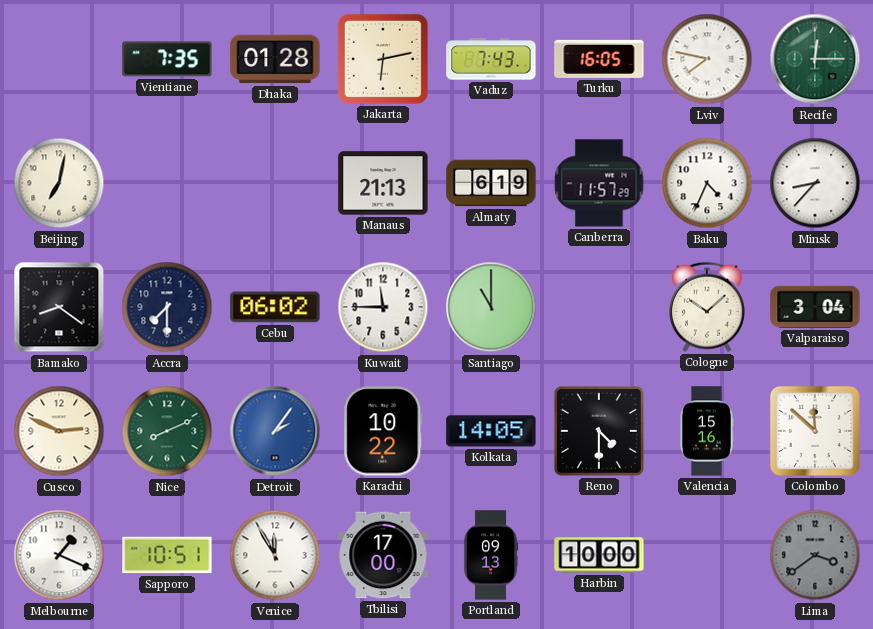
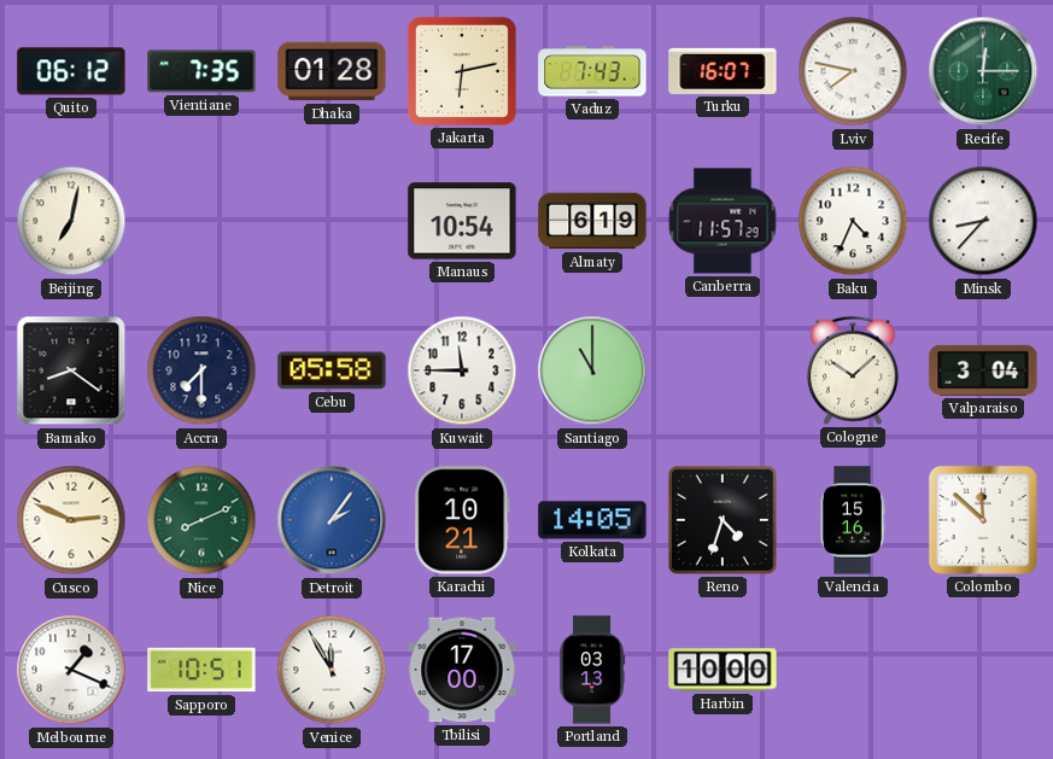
Quito: none -> 06:12 (71, 71)
Turku: 16:05 -> 16:07 (723, 71)
Manaus: 21:13 -> 10:54 (462, 221)
Cebu: 06:02 -> 05:58 (332, 370)
Karachi: 10:22 -> 10:21 (462, 520)
Reno: 4:30 -> 4:33 (723, 520)
Portland: 09:13 -> 03:13 (592, 670)
Lima: 3:39 -> none (815, 555)
